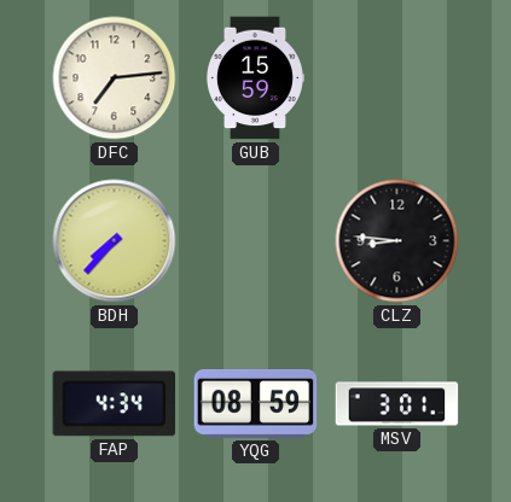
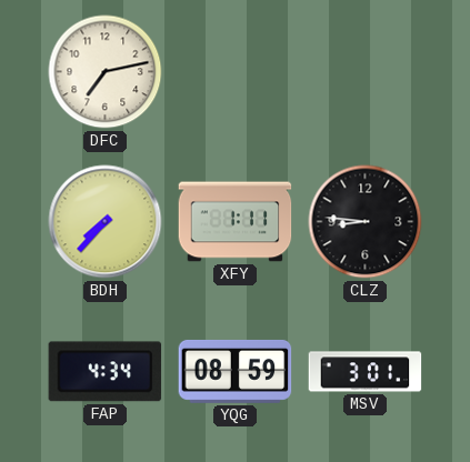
DFC: 7:14 -> 7:13 (106, 72)
GUB: 15:59 -> none (255, 78)
XFY: none -> 1:11 (236, 222)
